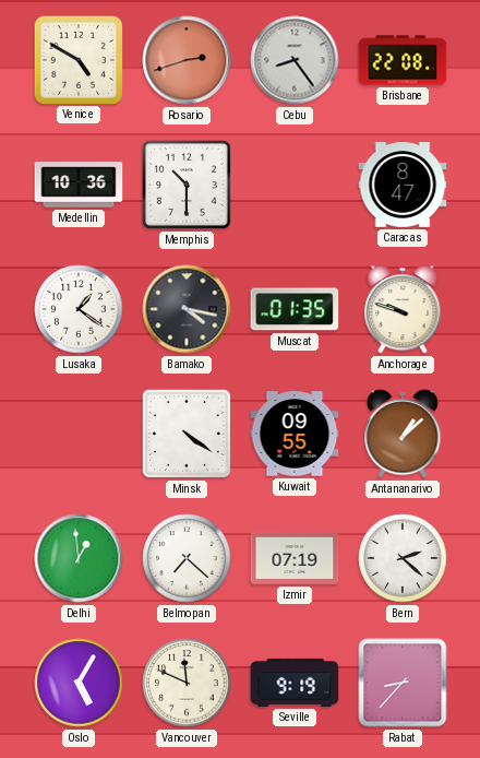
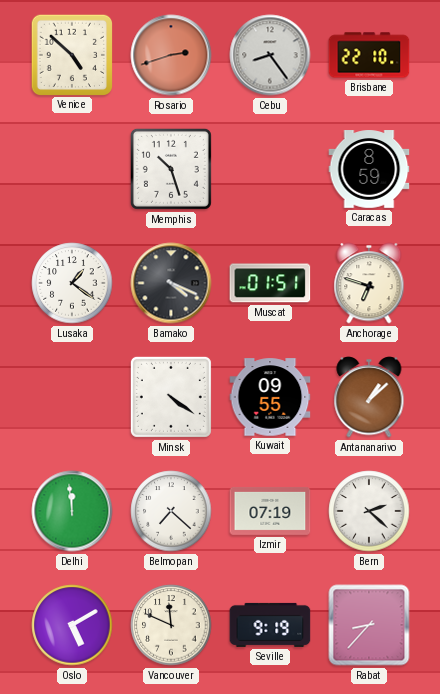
Venice: 4:50 -> 4:52 (71, 54)
Brisbane: 22:08 -> 22:10 (369, 55)
Medellin: 10:36 -> none (79, 185)
Memphis: 10:30 -> 10:27 (171, 169)
Caracas: 8:47 -> 8:59 (369, 169)
Bamako: 4:17 -> 4:19 (171, 283)
Muscat: 01:35 -> 01:51 (270, 283)
Anchorage: 9:48 -> 6:48 (369, 283)
Delhi: 12:59 -> 11:59 (72, 511)
Oslo: 5:05 -> 5:10 (72, 625)
